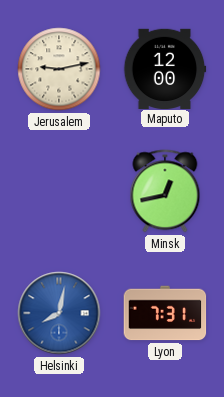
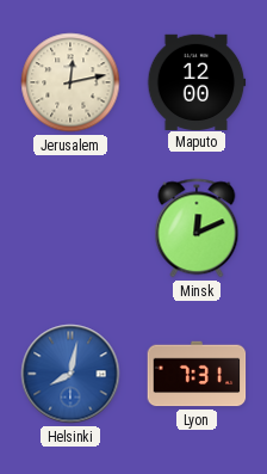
Jerusalem: 9:13 -> 12:13 (70, 82)
Minsk: 12:43 -> 12:11 (197, 228)
